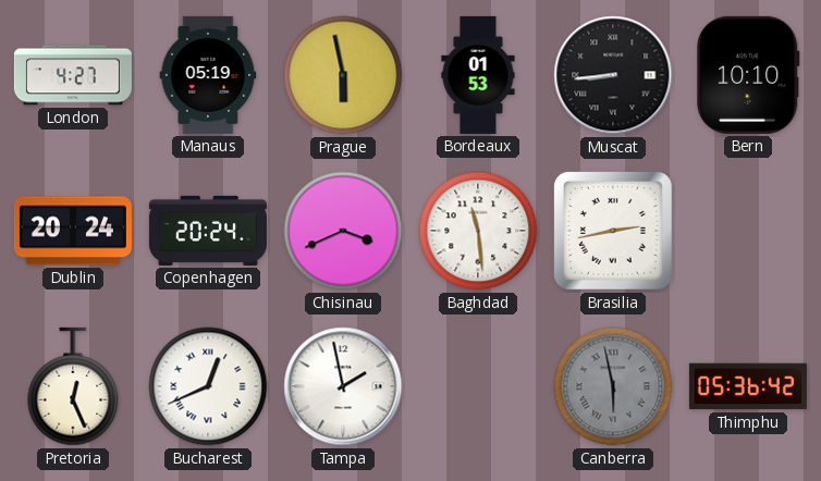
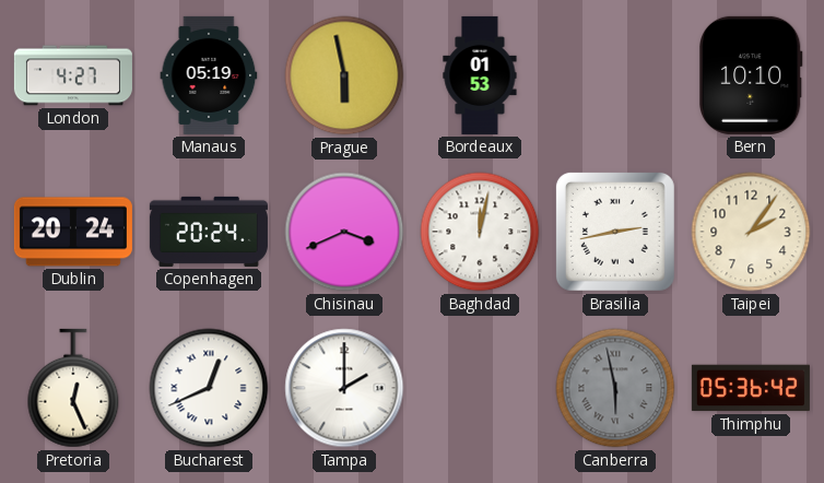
Muscat: 8:44 -> none (613, 75)
Baghdad: 11:29 -> 12:02 (480, 232)
Taipei: none -> 2:06 (751, 232)
Tampa: 1:58 -> 2:00 (344, 388)
